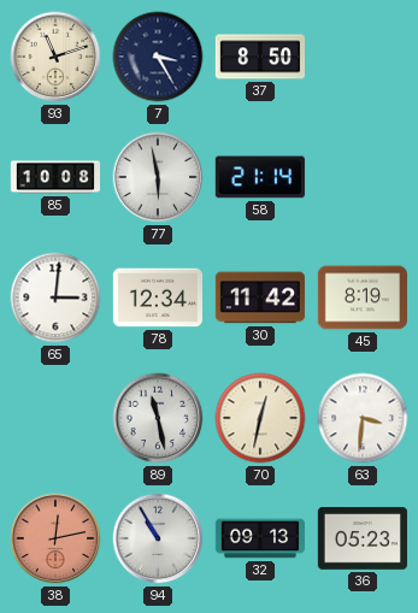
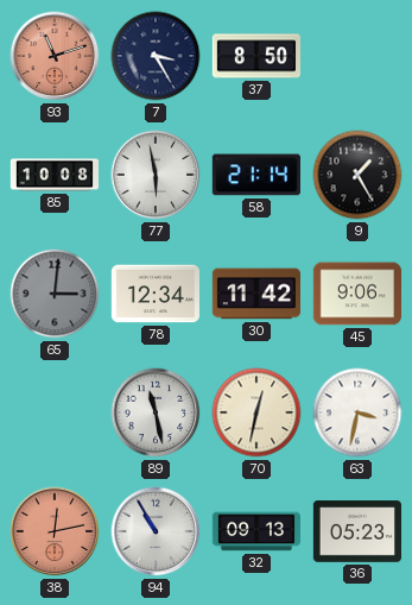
93 dial: cream -> salmon (55, 56)
9: none -> 1:25 (357, 175)
65 dial: white -> grey (55, 294)
45: 8:19 -> 9:06 (356, 294)
63: 3:31 -> 3:32 (357, 412)
